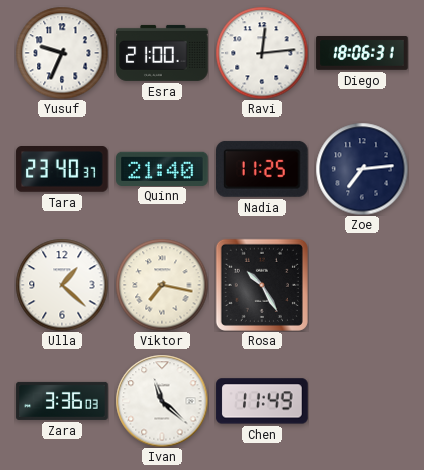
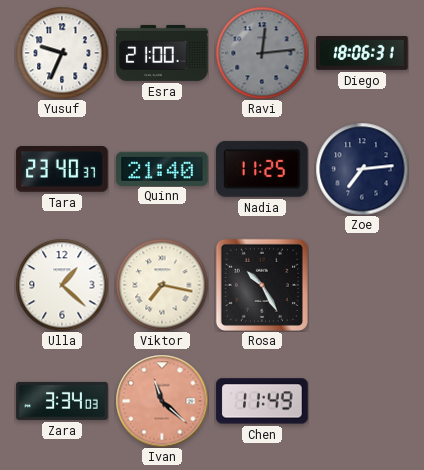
Ravi dial: white -> grey (262, 53)
Zara: 3:36 -> 3:34 (62, 401)
Ivan dial: white -> salmon (162, 401)
